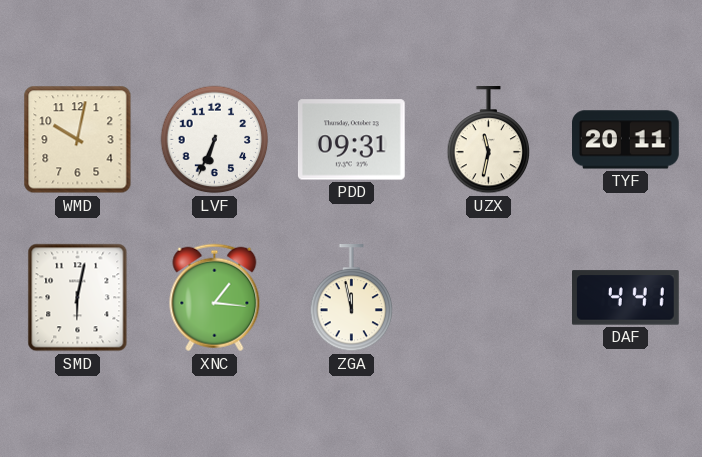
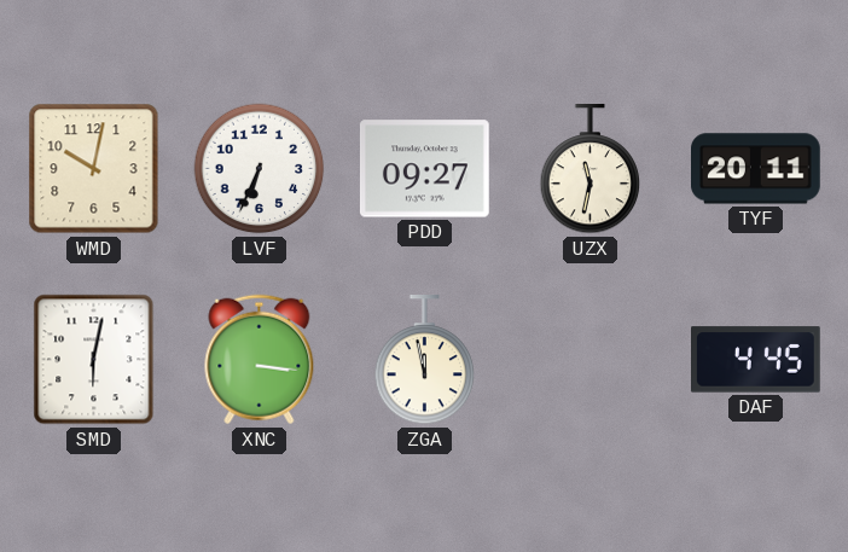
PDD: 09:31 -> 09:27 (424, 169)
XNC: 1:16 -> 3:16 (260, 360)
DAF: 4:41 -> 4:45 (756, 360)
